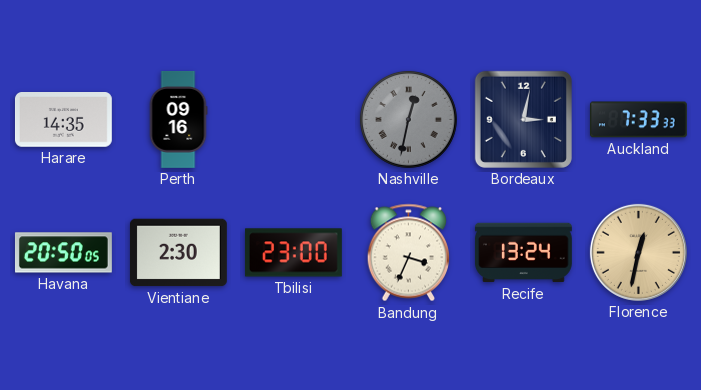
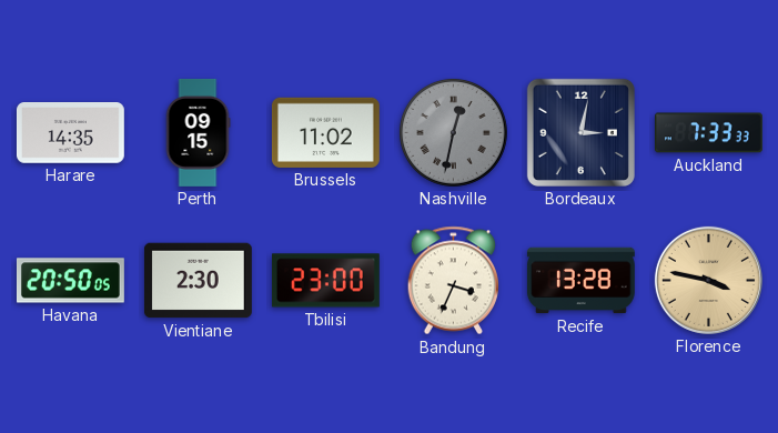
Perth: 09:16 -> 09:15 (198, 132)
Brussels: none -> 11:02 (325, 132)
Recife: 13:24 -> 13:28 (580, 281)
Florence: 12:32 -> 3:47 (708, 280)
